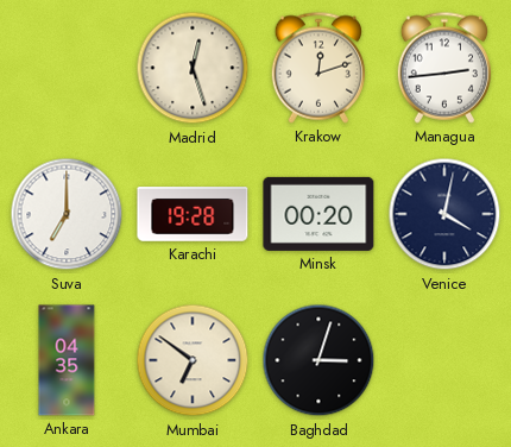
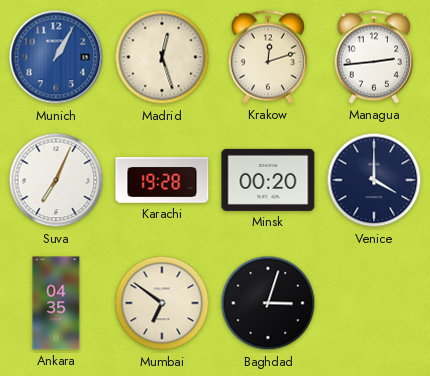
Munich: none -> 1:05 (56, 57)
Suva: 7:00 -> 7:04 (56, 180)
Venice: 4:02 -> 4:00 (374, 180)
